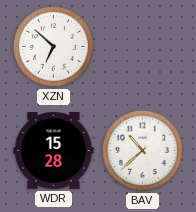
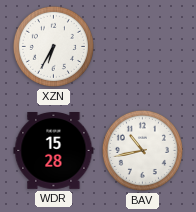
XZN: 6:52 -> 6:35 (53, 46)
BAV: 10:38 -> 10:43 (142, 150)
